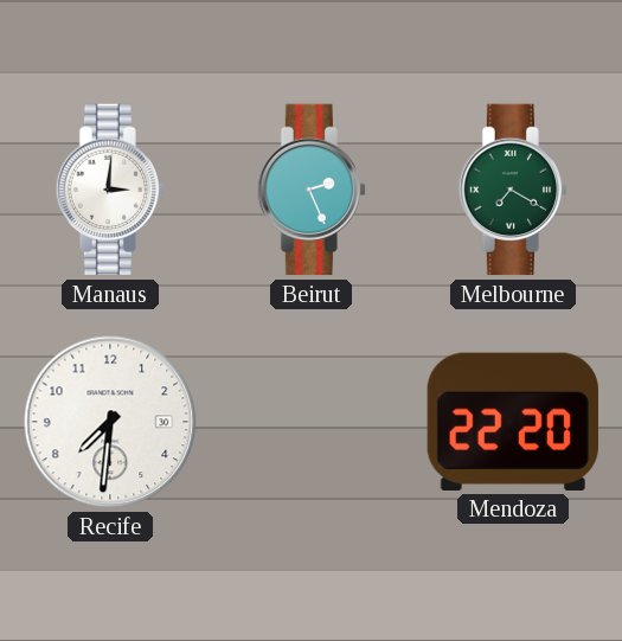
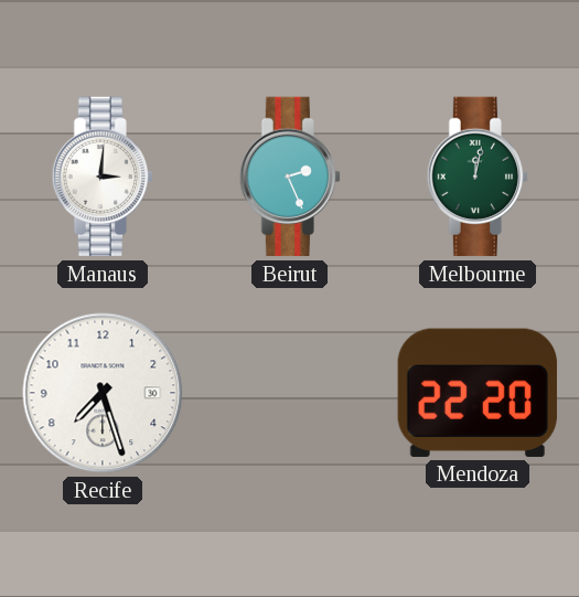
Melbourne: 7:20 -> 12:02 (476, 177)
Recife: 7:31 -> 7:27 (103, 393)
